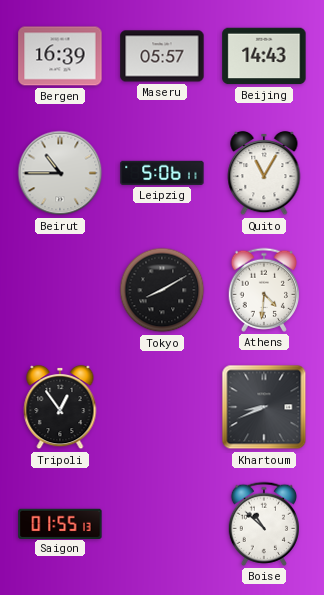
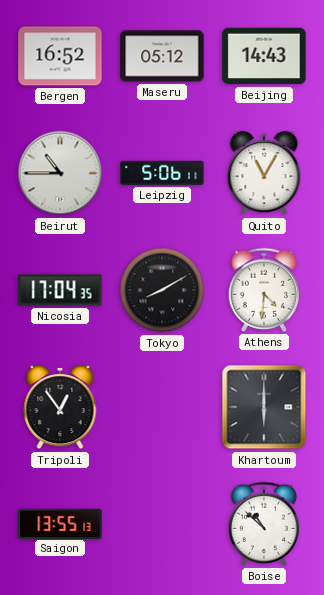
Bergen: 16:39 -> 16:52 (60, 56)
Maseru: 05:57 -> 05:12 (162, 56)
Nicosia: none -> 17:04 (60, 290)
Khartoum: 8:41 -> 6:00 (264, 407)
Saigon: 01:55 -> 13:55 (60, 523)
